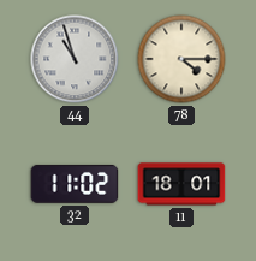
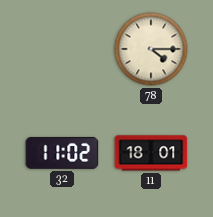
44: 10:57 -> none (75, 59)
